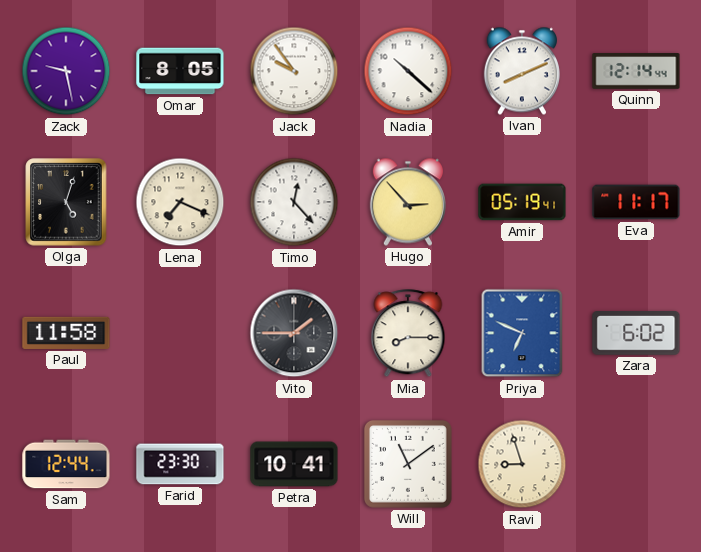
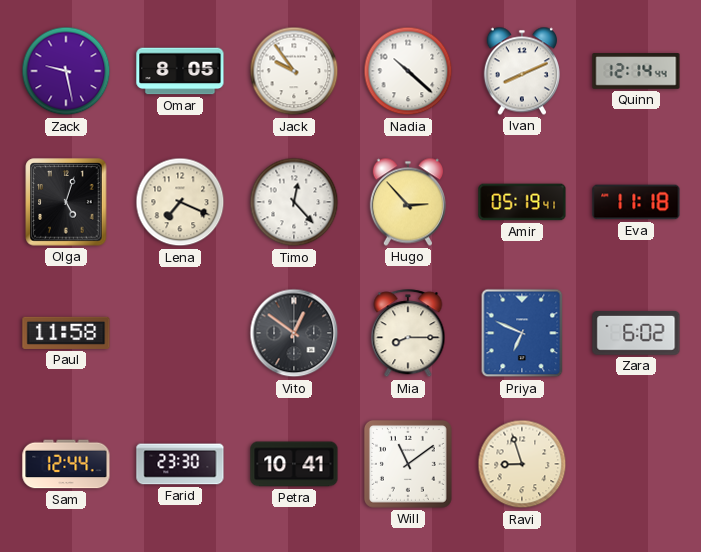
Eva: 11:17 -> 11:18 (636, 202)
Vito: 1:45 -> 12:51 (294, 333)
